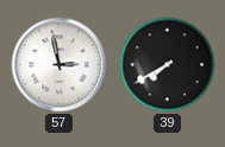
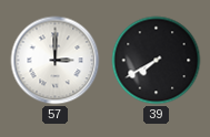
57: 2:58 -> 3:00 (56, 61)
